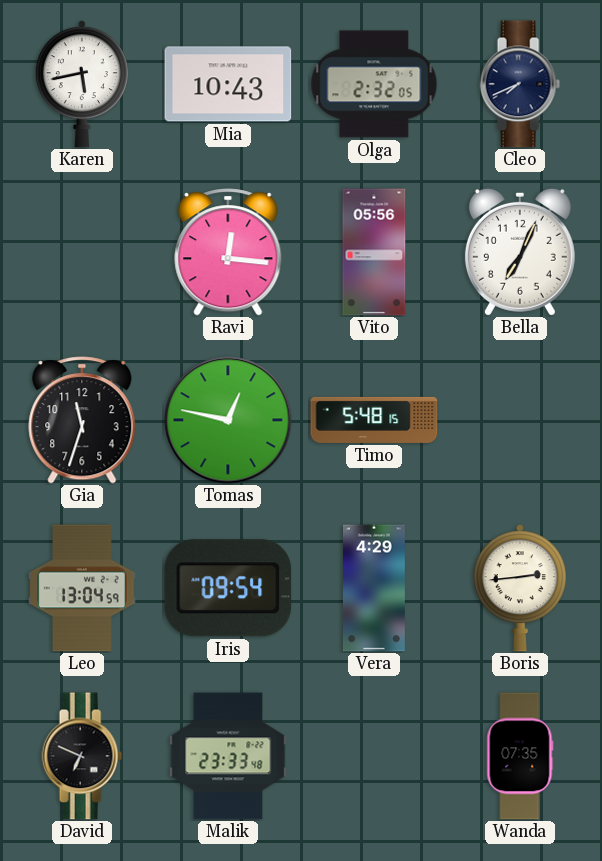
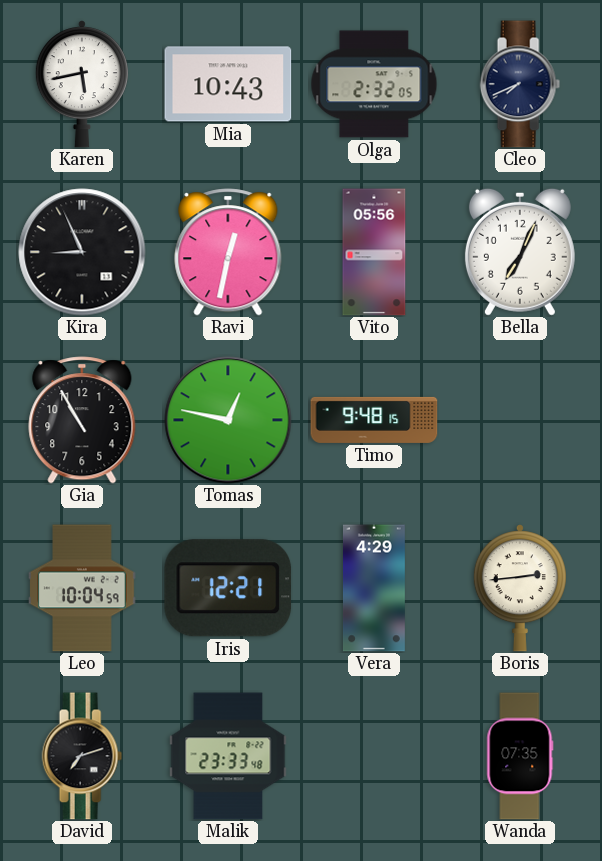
Kira: none -> 8:56 (82, 252)
Ravi: 12:16 -> 12:32 (228, 252)
Gia: 11:33 -> 10:55 (82, 420)
Timo: 5:48 -> 9:48 (374, 420)
Leo: 13:04 -> 10:04 (82, 588)
Iris: 09:54 -> 12:21 (228, 588)
David: 6:49 -> 7:12 (82, 756)
